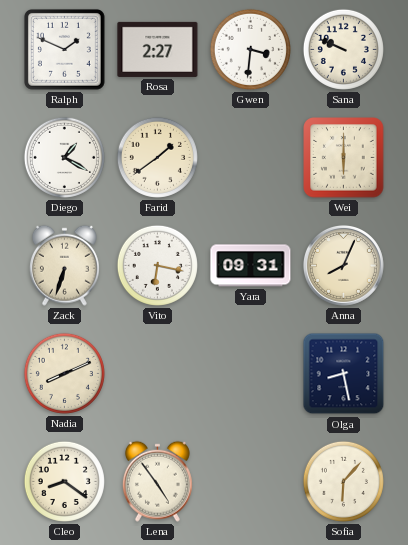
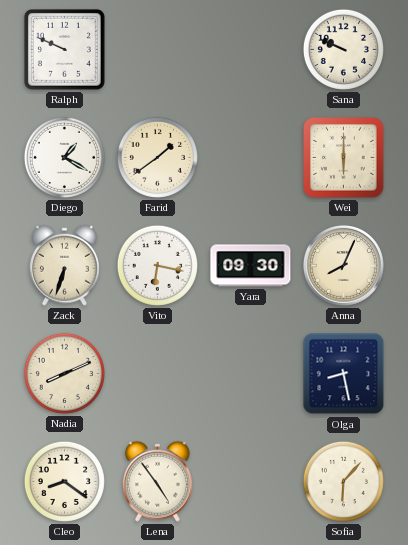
Ralph: 1:49 -> 9:49 (64, 49)
Rosa: 2:27 -> none (158, 49)
Gwen: 3:31 -> none (250, 49)
Yara: 09:31 -> 09:30 (251, 266)
